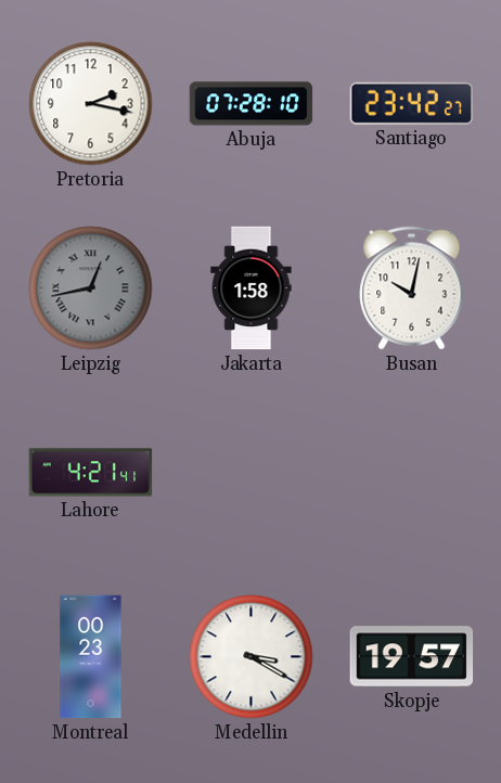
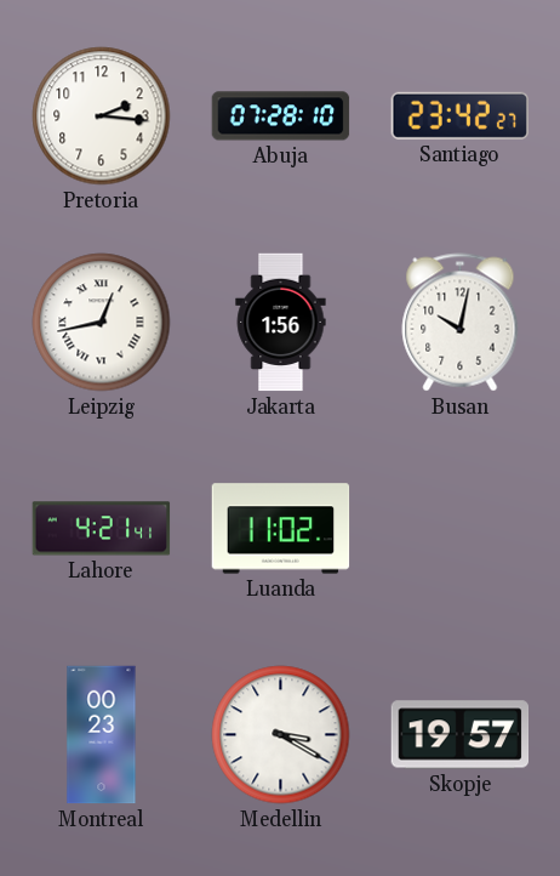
Pretoria: 2:17 -> 2:16 (102, 116)
Leipzig dial: grey -> white (102, 323)
Jakarta: 1:58 -> 1:56 (281, 323)
Luanda: none -> 11:02 (281, 529)
